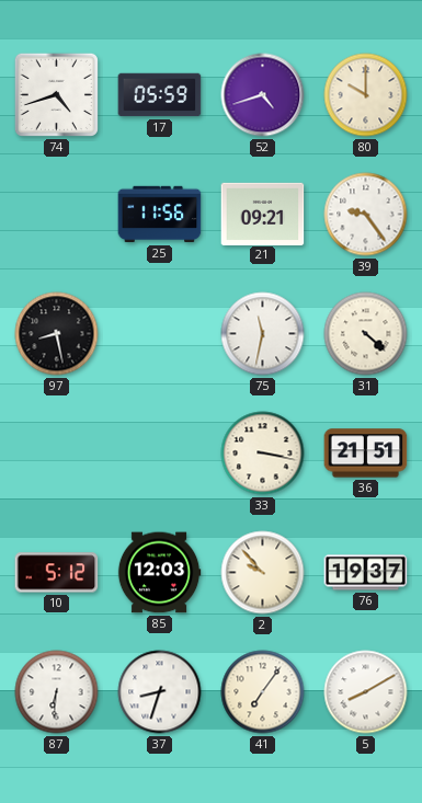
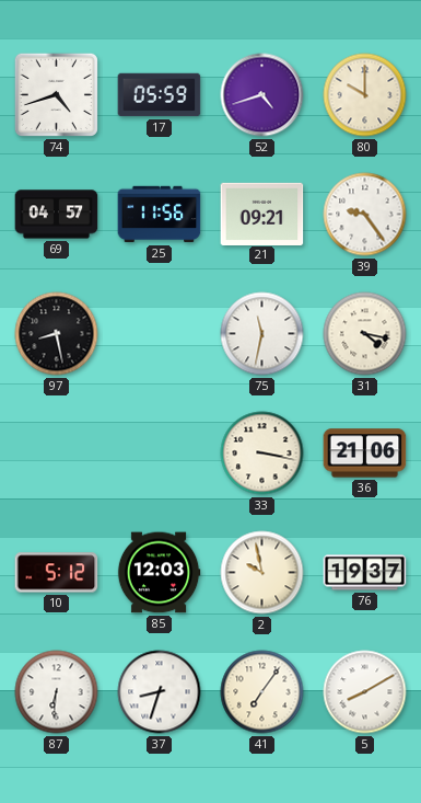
69: none -> 04:57 (57, 215)
31: 4:22 -> 4:17 (365, 334)
36: 21:51 -> 21:06 (365, 454)
2: 9:53 -> 9:58 (262, 573)
